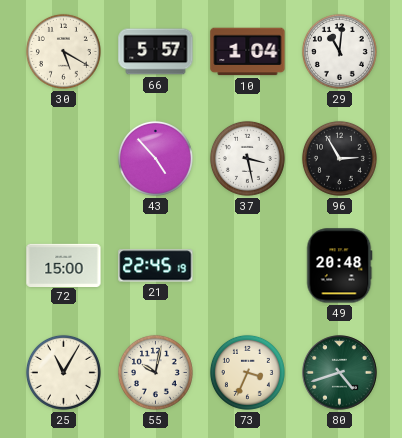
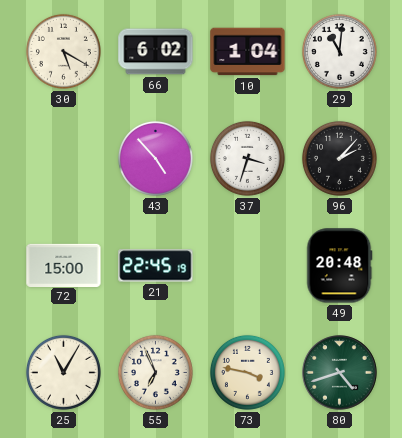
66: 5:57 -> 6:02 (156, 52)
37: 3:28 -> 3:33 (247, 158)
96: 2:55 -> 2:07 (339, 158)
55: 10:02 -> 6:56 (155, 372)
73: 3:34 -> 3:47 (247, 372)
